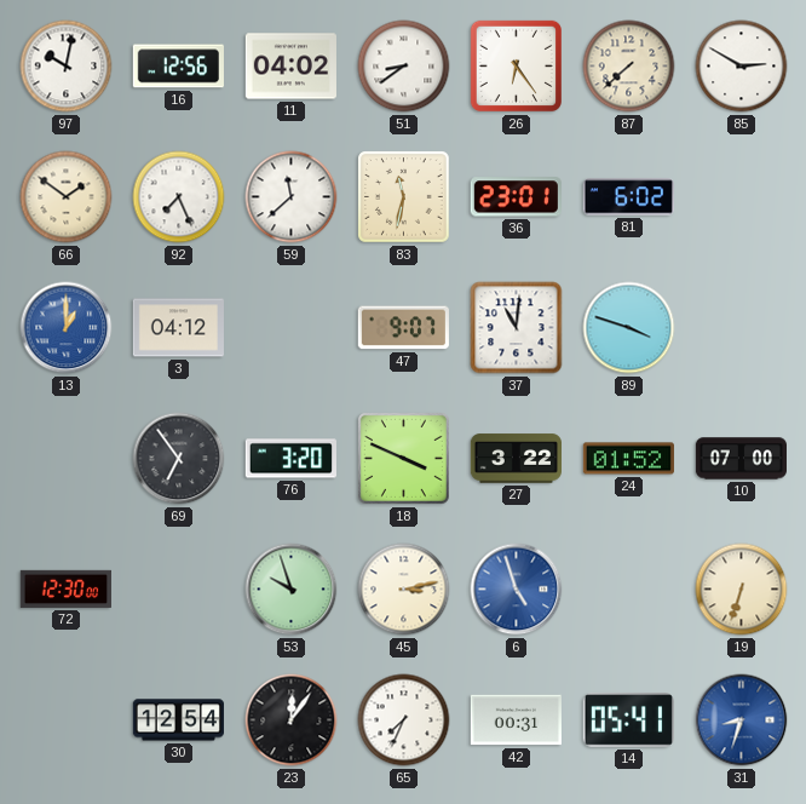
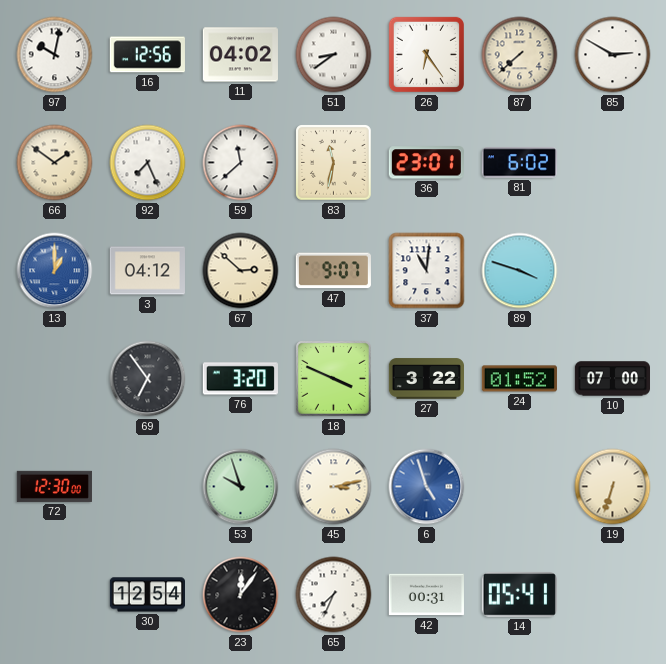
67: none -> 2:52 (241, 271)
31: 8:33 -> none (742, 720)
